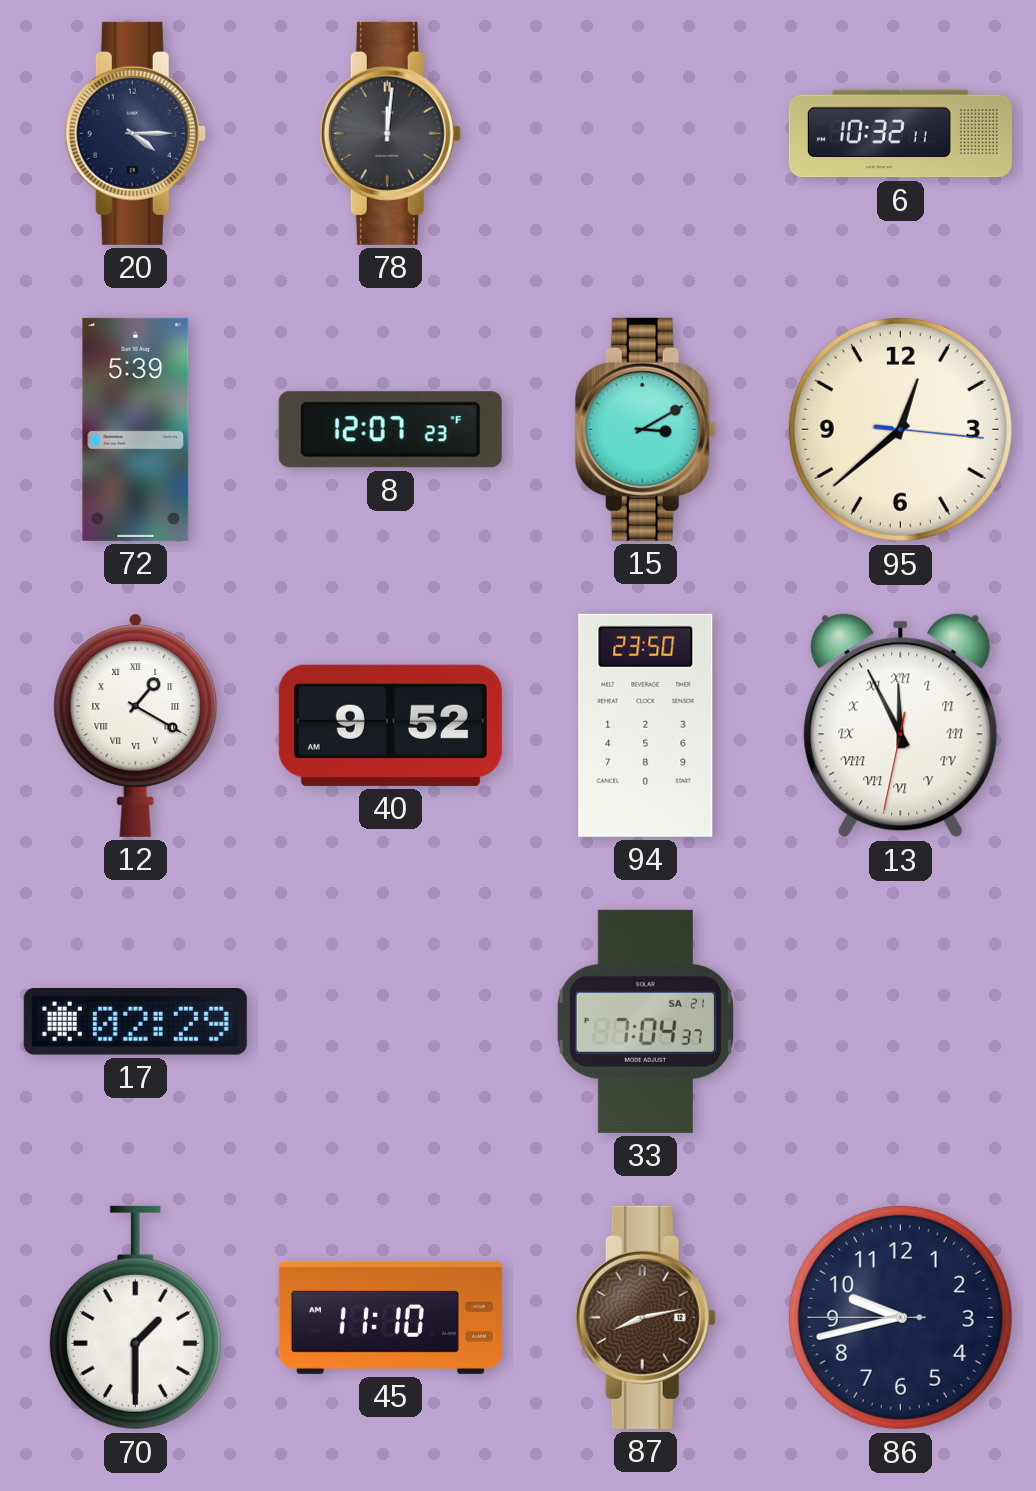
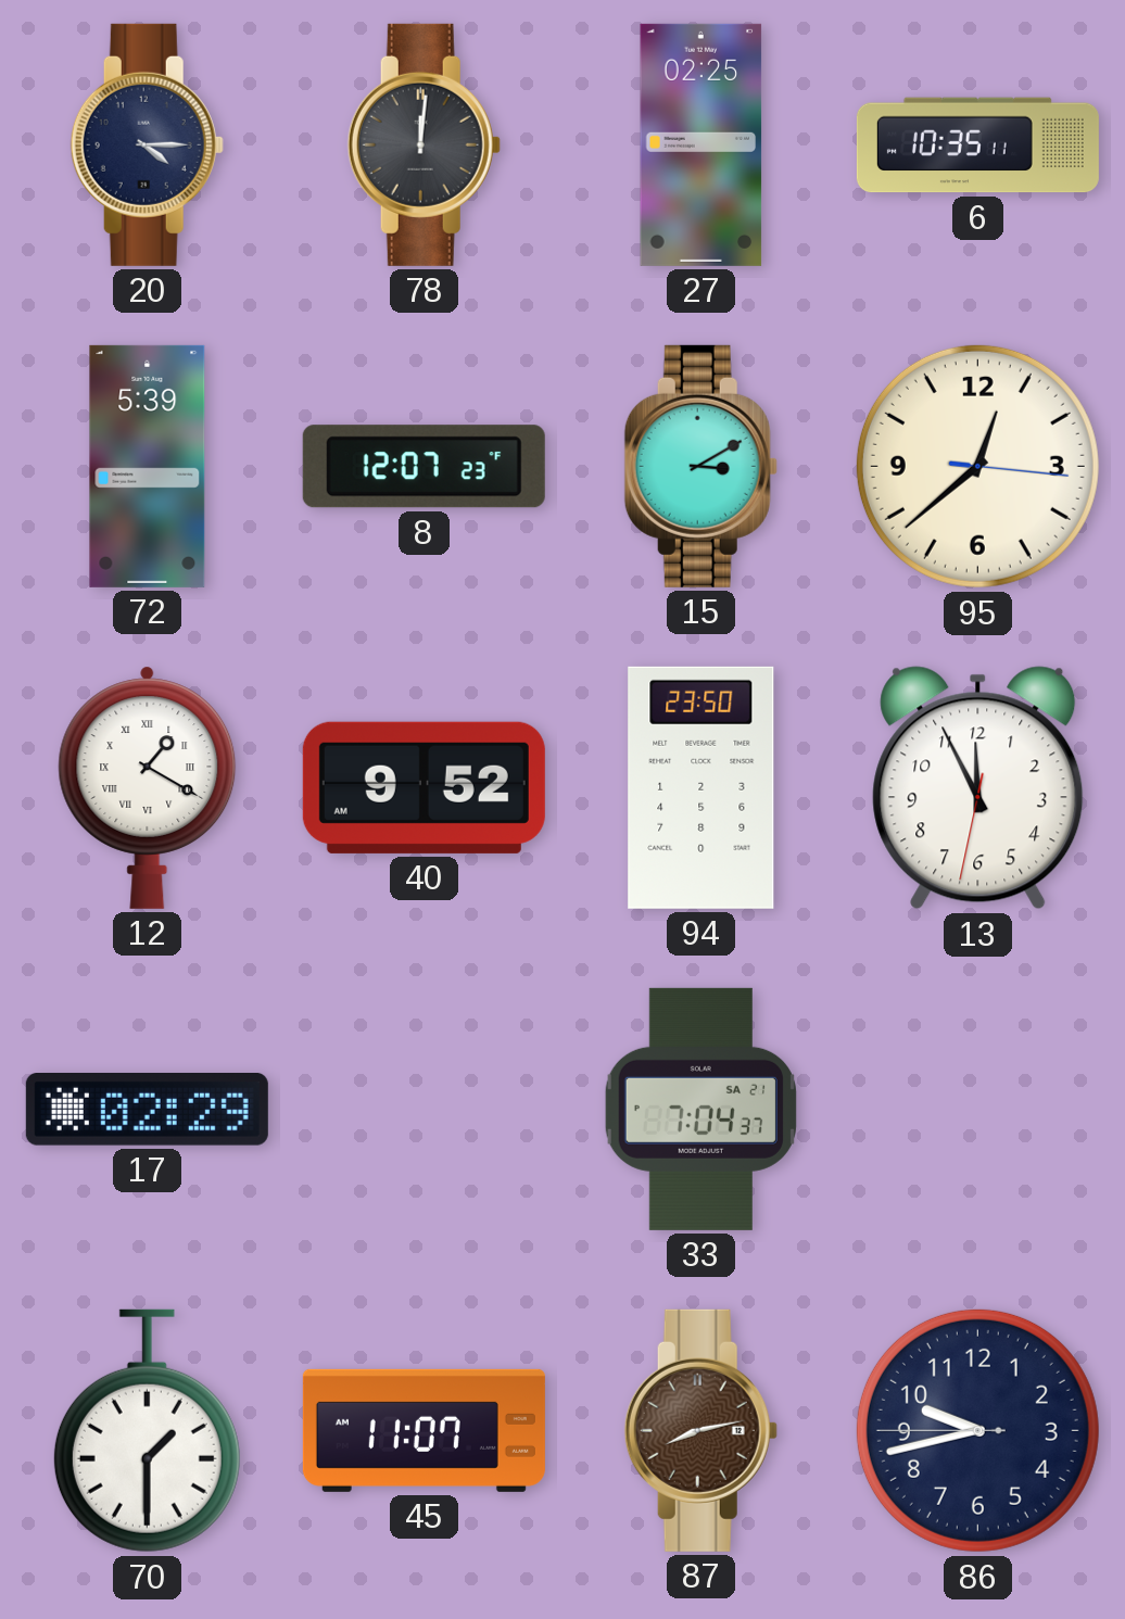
27: none -> 02:25 (701, 144)
6: 10:32 -> 10:35 (977, 146)
13 numerals: Roman -> Arabic (978, 788)
45: 11:10 -> 11:07 (424, 1430)
